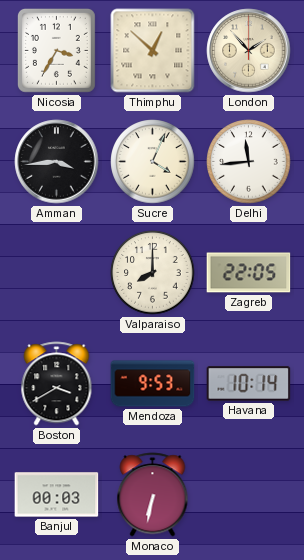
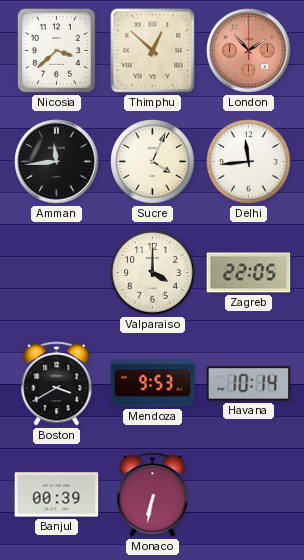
Nicosia: 3:35 -> 3:38 (56, 51)
London dial: cream -> salmon (249, 51)
Amman: 3:44 -> 11:44 (57, 162)
Valparaiso: 8:00 -> 4:00 (153, 273)
Banjul: 00:03 -> 00:39 (57, 495)
